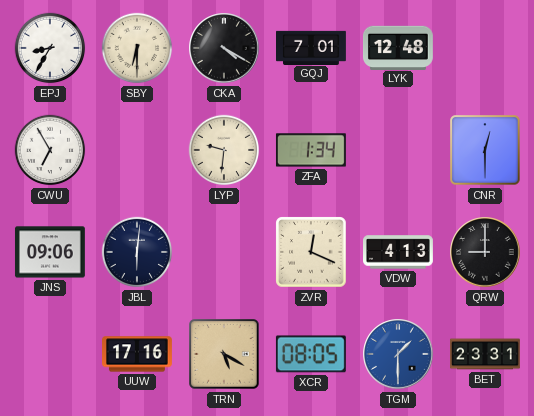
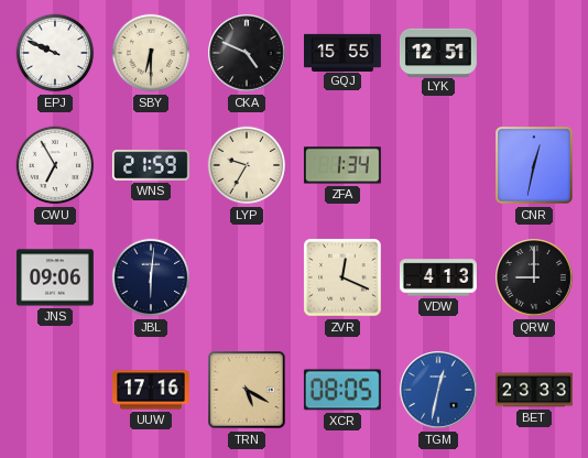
EPJ: 8:35 -> 9:49 (55, 53)
CKA: 4:20 -> 4:49 (247, 53)
GQJ: 7:01 -> 15:55 (344, 52)
LYK: 12:48 -> 12:51 (438, 52)
WNS: none -> 21:59 (151, 165)
LYP: 9:31 -> 9:35 (247, 165)
CNR: 12:30 -> 12:32 (534, 165)
TGM: 1:30 -> 12:32 (438, 390)
BET: 23:31 -> 23:33 (535, 390)
